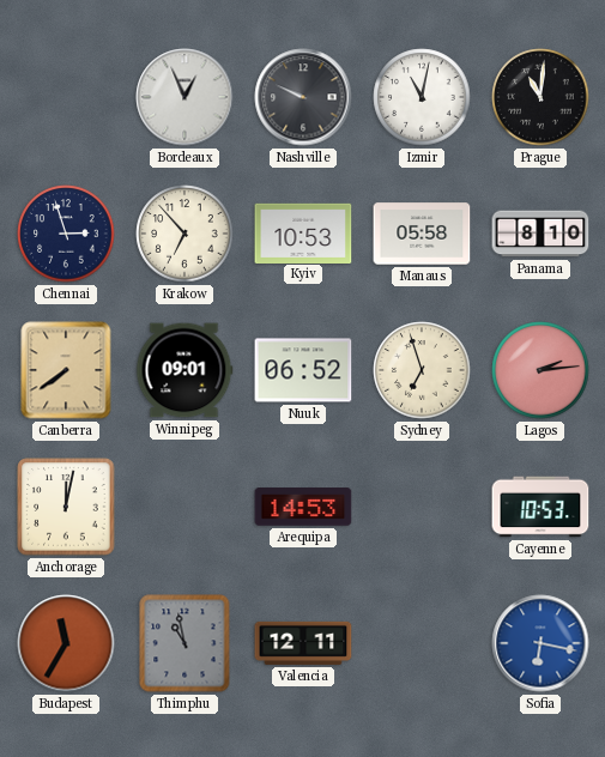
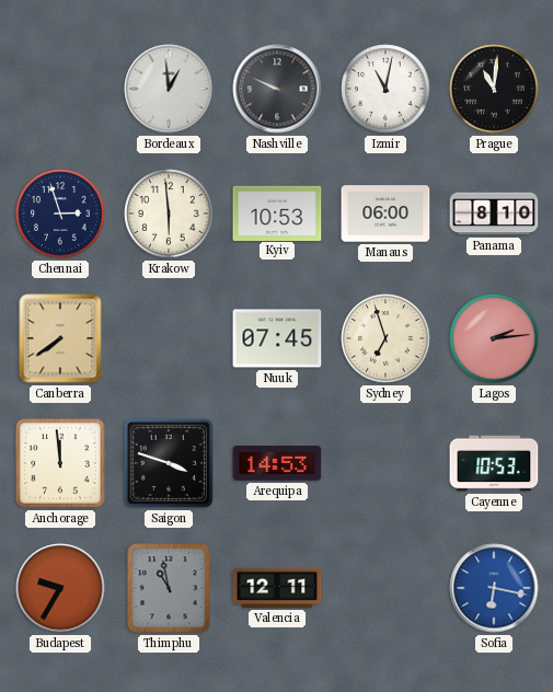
Bordeaux: 12:56 -> 12:59 (169, 89)
Krakow: 6:53 -> 5:59 (169, 214)
Manaus: 05:58 -> 06:00 (385, 214)
Winnipeg: 09:01 -> none (184, 370)
Nuuk: 06:52 -> 07:45 (277, 338)
Anchorage: 12:02 -> 11:59 (60, 463)
Saigon: none -> 3:48 (169, 463)
Budapest: 11:35 -> 9:35 (60, 588)
